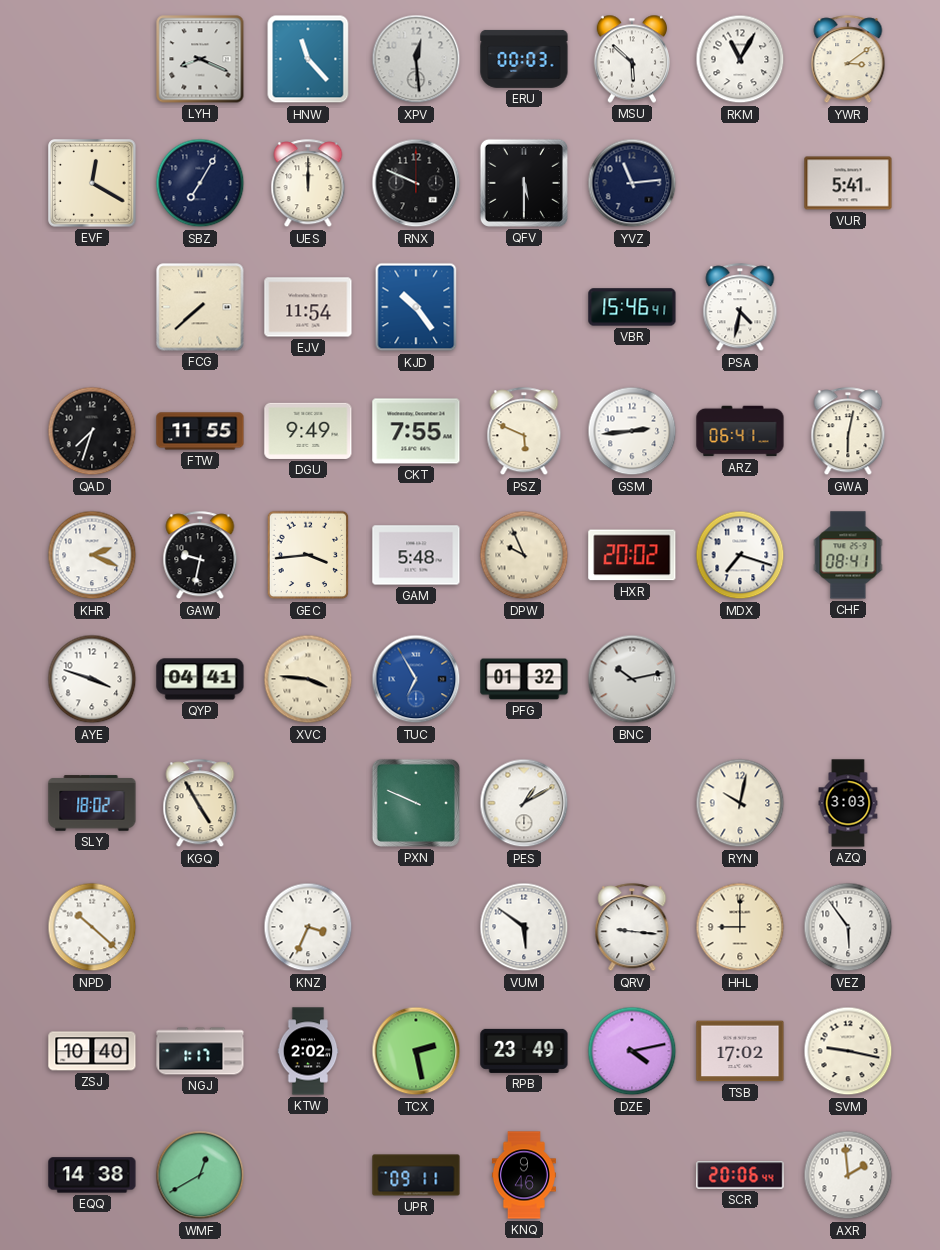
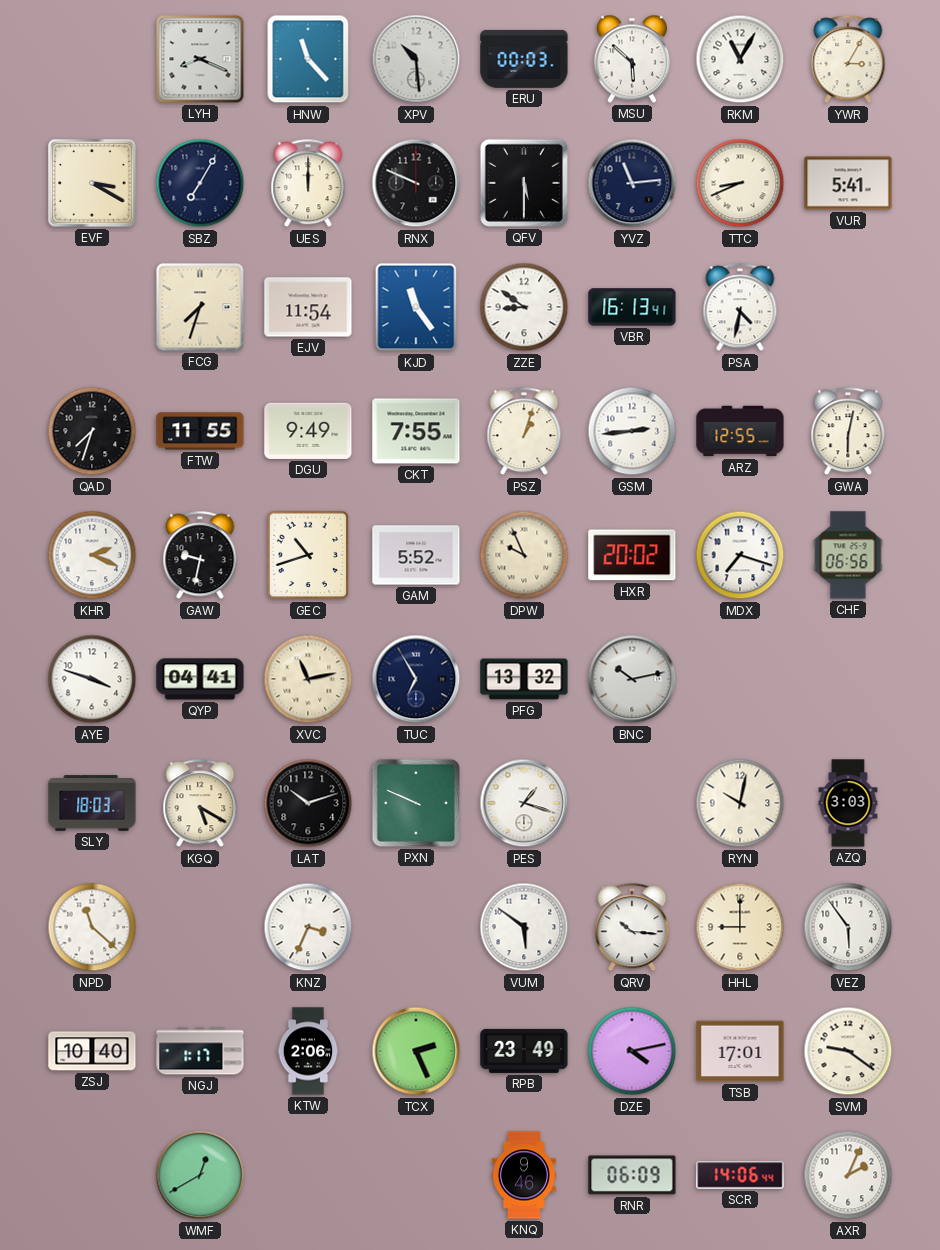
XPV: 12:29 -> 10:29 (416, 59)
YWR: 3:09 -> 3:05 (848, 60)
EVF: 12:20 -> 3:20 (92, 183)
TTC: none -> 8:41 (740, 183)
FCG: 7:38 -> 7:33 (200, 307)
KJD: 10:24 -> 11:24 (416, 307)
ZZE: none -> 8:51 (524, 307)
VBR: 15:46 -> 16:13 (632, 307)
PSZ: 5:49 -> 1:03 (524, 432)
ARZ: 06:41 -> 12:55 (740, 431)
GEC: 3:44 -> 10:42 (308, 555)
GAM: 5:48 -> 5:52 (416, 555)
CHF: 08:41 -> 06:56 (848, 555)
XVC: 3:46 -> 11:13 (308, 679)
TUC dial: blue -> navy (416, 679)
PFG: 01:32 -> 13:32 (524, 679)
SLY: 18:02 -> 18:03 (92, 803)
KGQ: 4:55 -> 5:20 (200, 804)
LAT: none -> 10:12 (308, 803)
PES: 1:10 -> 1:18 (524, 803)
NPD: 10:22 -> 11:22 (92, 927)
QRV: 9:16 -> 10:16 (632, 928)
KTW: 2:02 -> 2:06 (308, 1051)
TCX: 2:28 -> 2:26 (416, 1051)
TSB: 17:02 -> 17:01 (740, 1051)
SVM: 9:17 -> 9:21 (848, 1051)
EQQ: 14:38 -> none (92, 1175)
UPR: 09:11 -> none (416, 1175)
RNR: none -> 06:09 (632, 1175)
SCR: 20:06 -> 14:06 (740, 1175)
AXR: 1:59 -> 2:04 (848, 1175)
